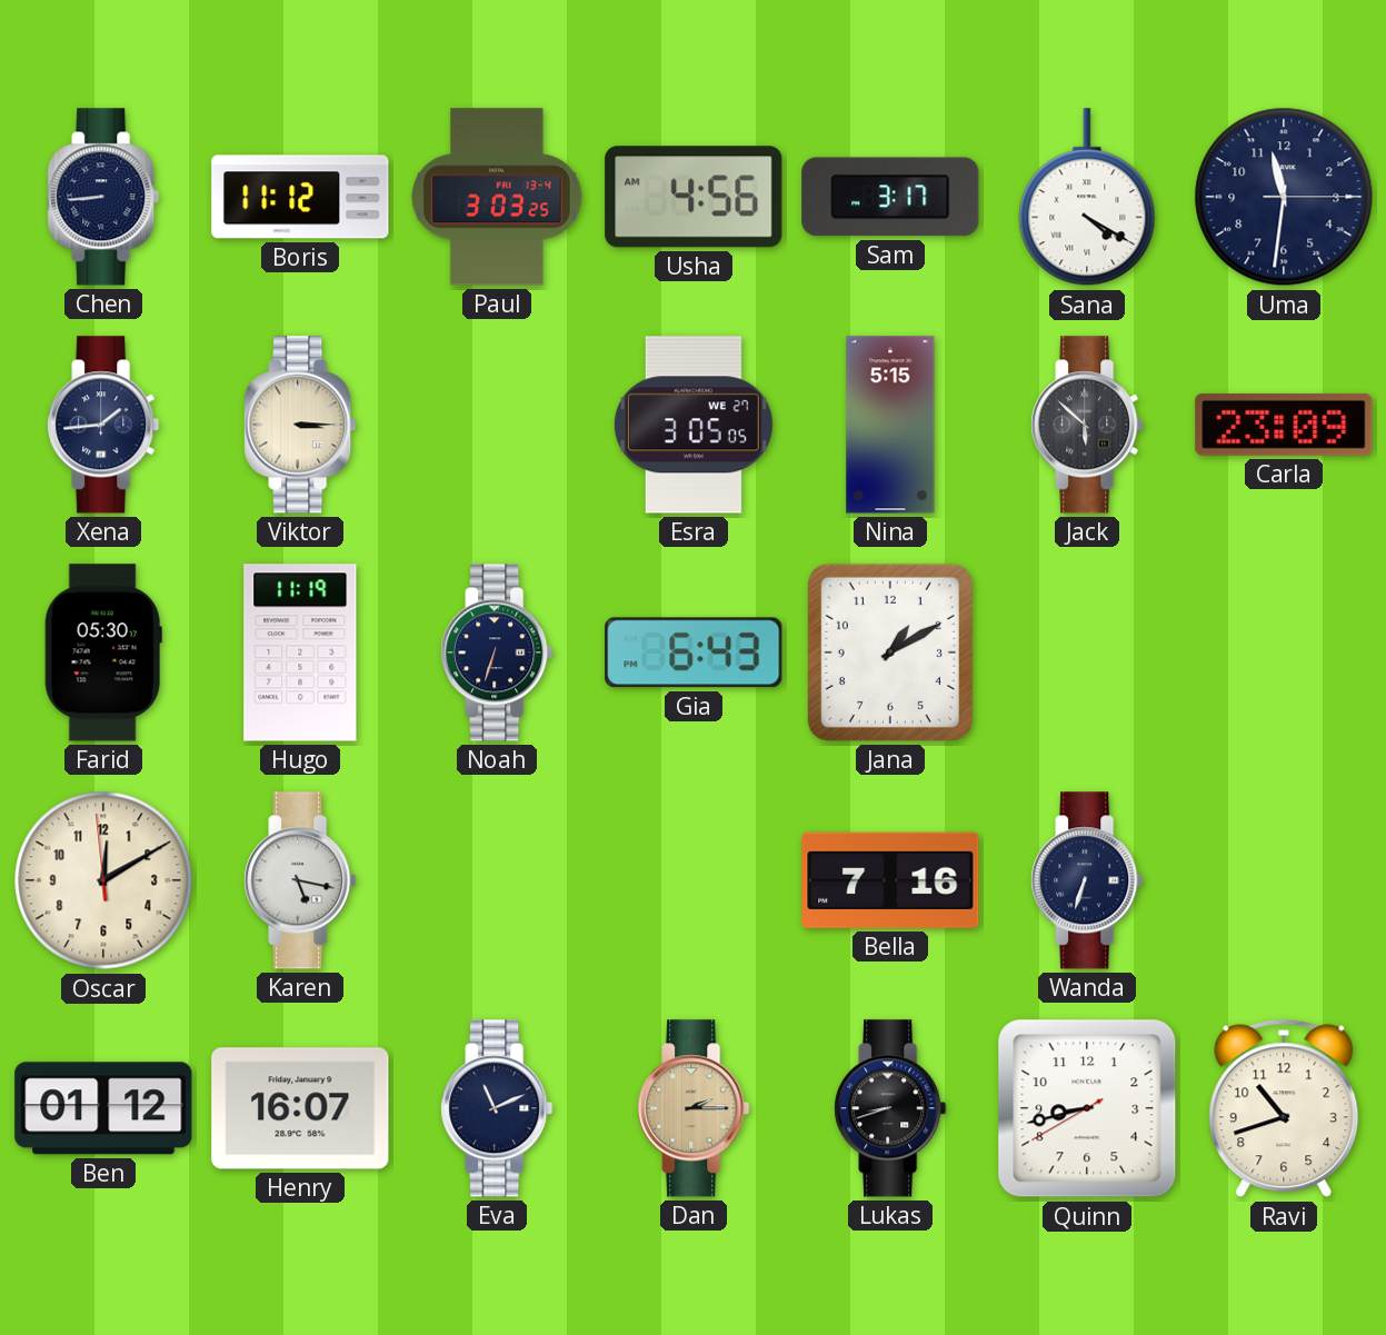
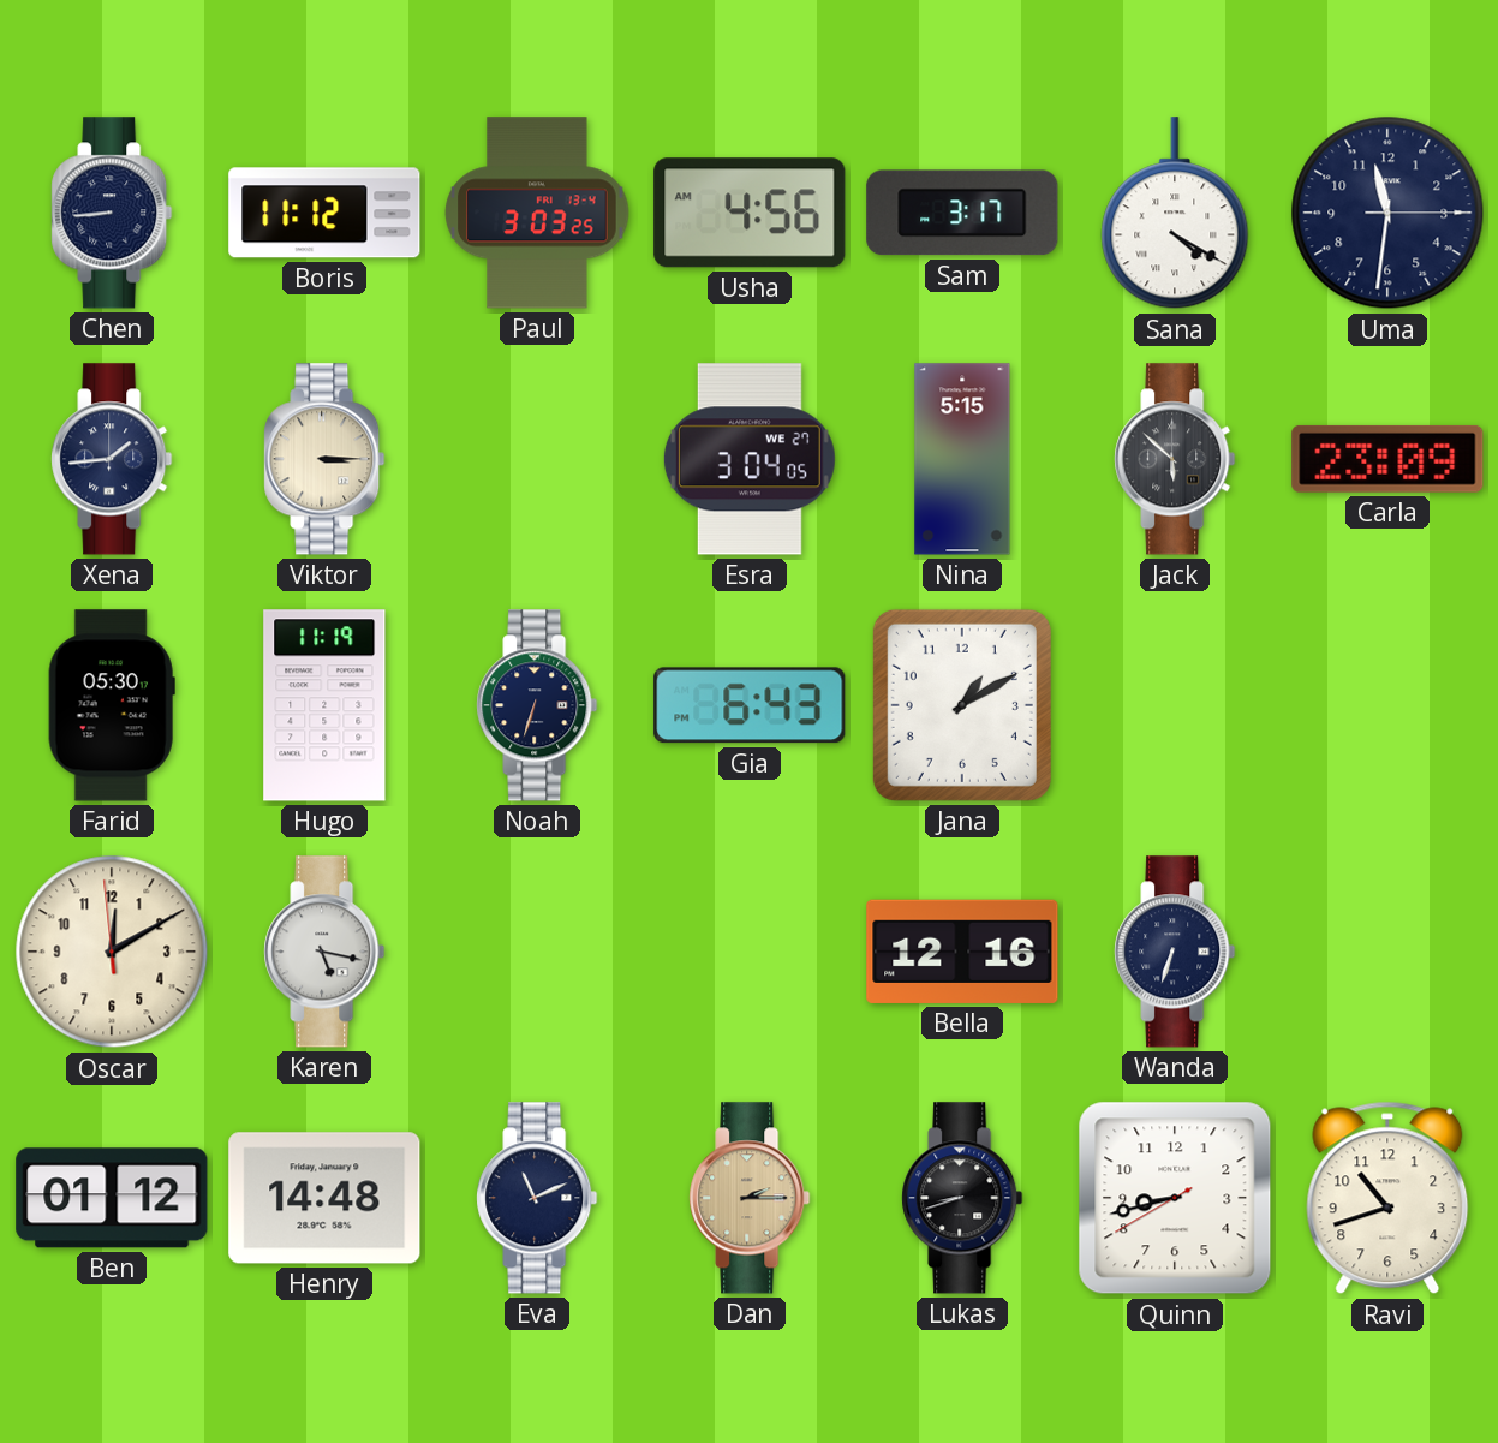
Esra: 3:05 -> 3:04 (750, 459)
Bella: 7:16 -> 12:16 (962, 952)
Henry: 16:07 -> 14:48 (324, 1198)
